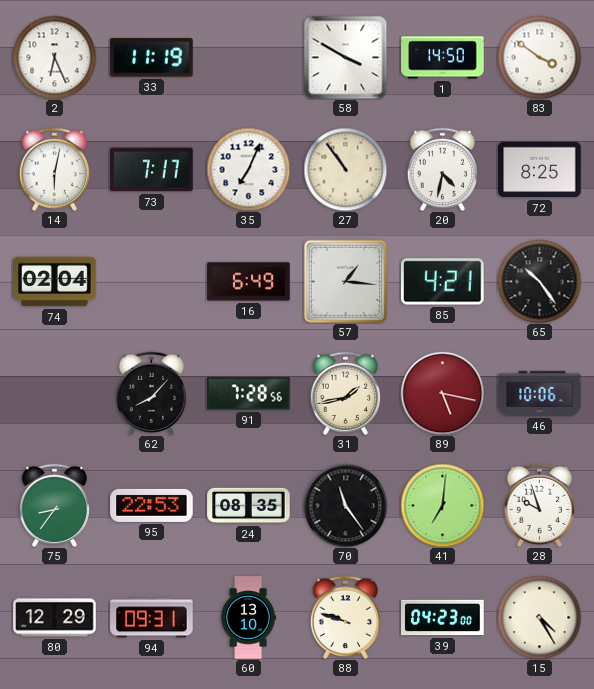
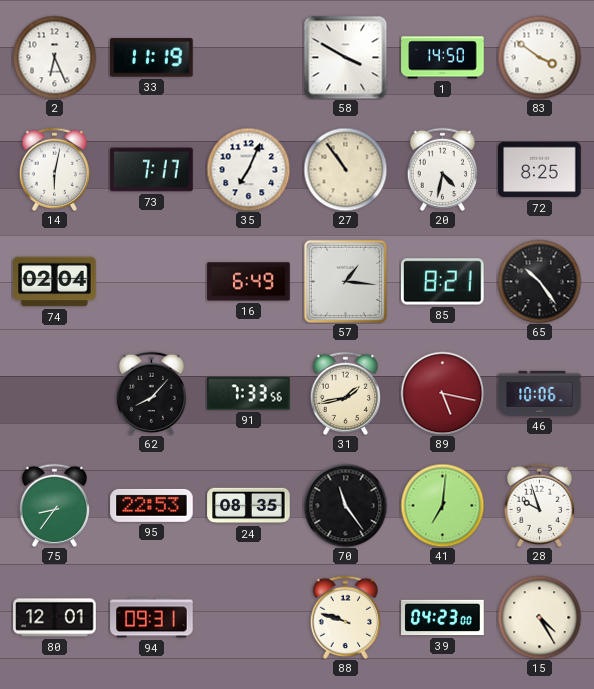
85: 4:21 -> 8:21 (443, 282)
91: 7:28 -> 7:33 (249, 394)
80: 12:29 -> 12:01 (55, 618)
60: 13:10 -> none (248, 618)
